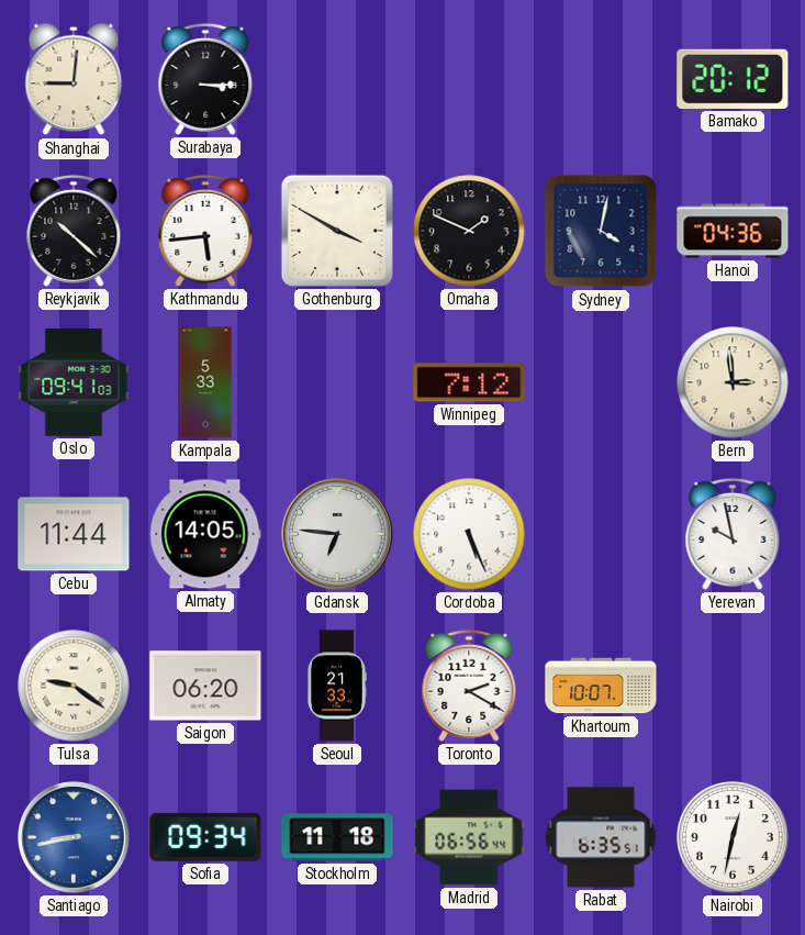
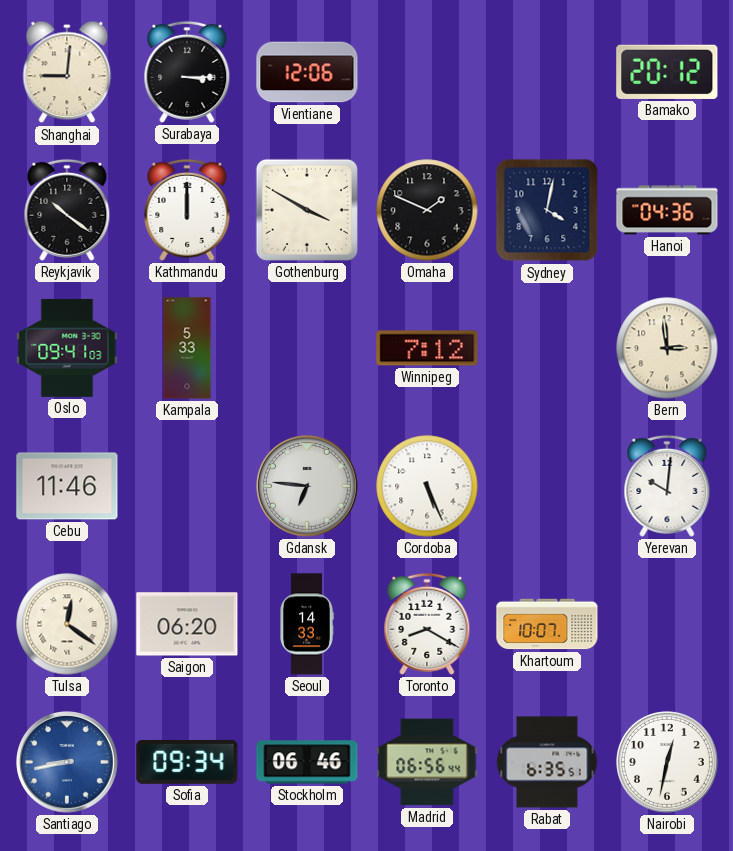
Vientiane: none -> 12:06 (307, 72)
Reykjavik: 10:22 -> 10:21 (67, 210)
Kathmandu: 5:44 -> 12:00 (187, 210)
Cebu: 11:44 -> 11:46 (67, 486)
Almaty: 14:05 -> none (205, 534)
Yerevan: 9:58 -> 10:01 (667, 486)
Tulsa: 9:21 -> 12:21 (67, 624)
Seoul: 21:33 -> 14:33 (307, 624)
Toronto: 2:20 -> 8:20 (427, 624)
Stockholm: 11:18 -> 06:46 (307, 762)
